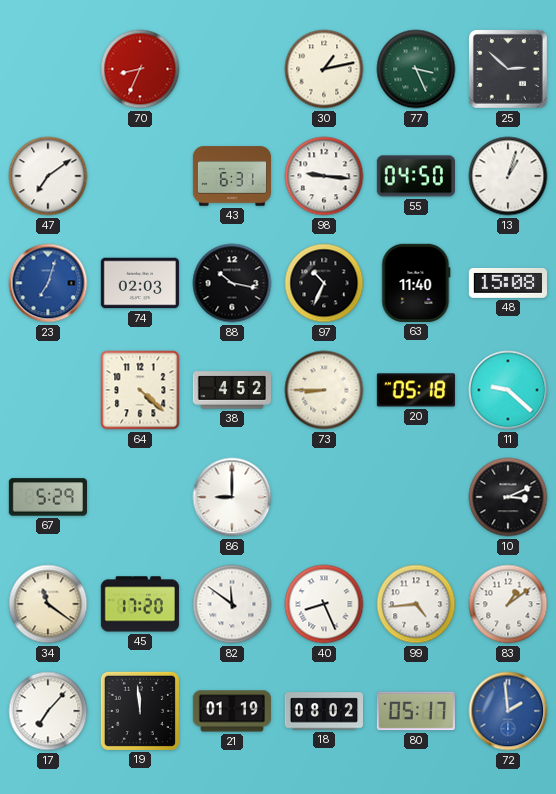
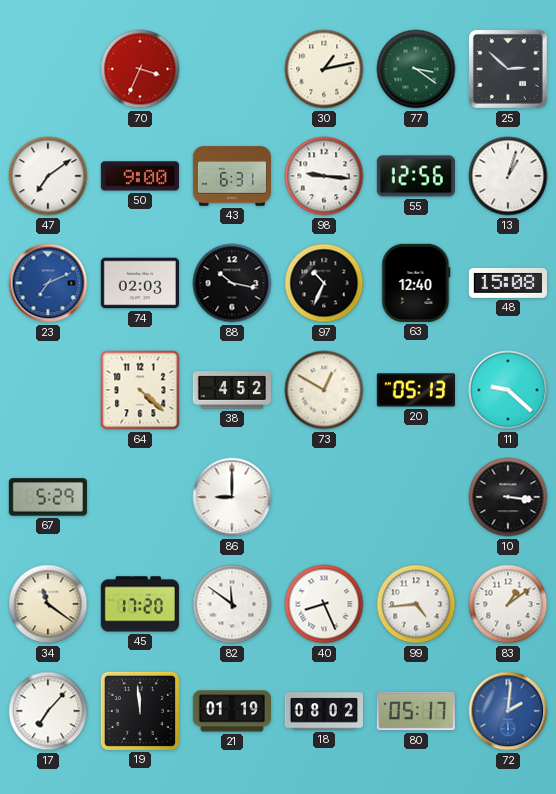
70: 8:34 -> 3:34 (140, 69)
77: 3:26 -> 3:21 (416, 69)
50: none -> 9:00 (140, 176)
55: 04:50 -> 12:56 (416, 176)
23: 7:03 -> 7:11 (48, 283)
63: 11:40 -> 12:40 (416, 283)
73: 8:45 -> 12:50 (324, 390)
20: 05:18 -> 05:13 (416, 390)
10: 3:11 -> 3:16 (508, 497)
72: 1:59 -> 2:01 (508, 711)
